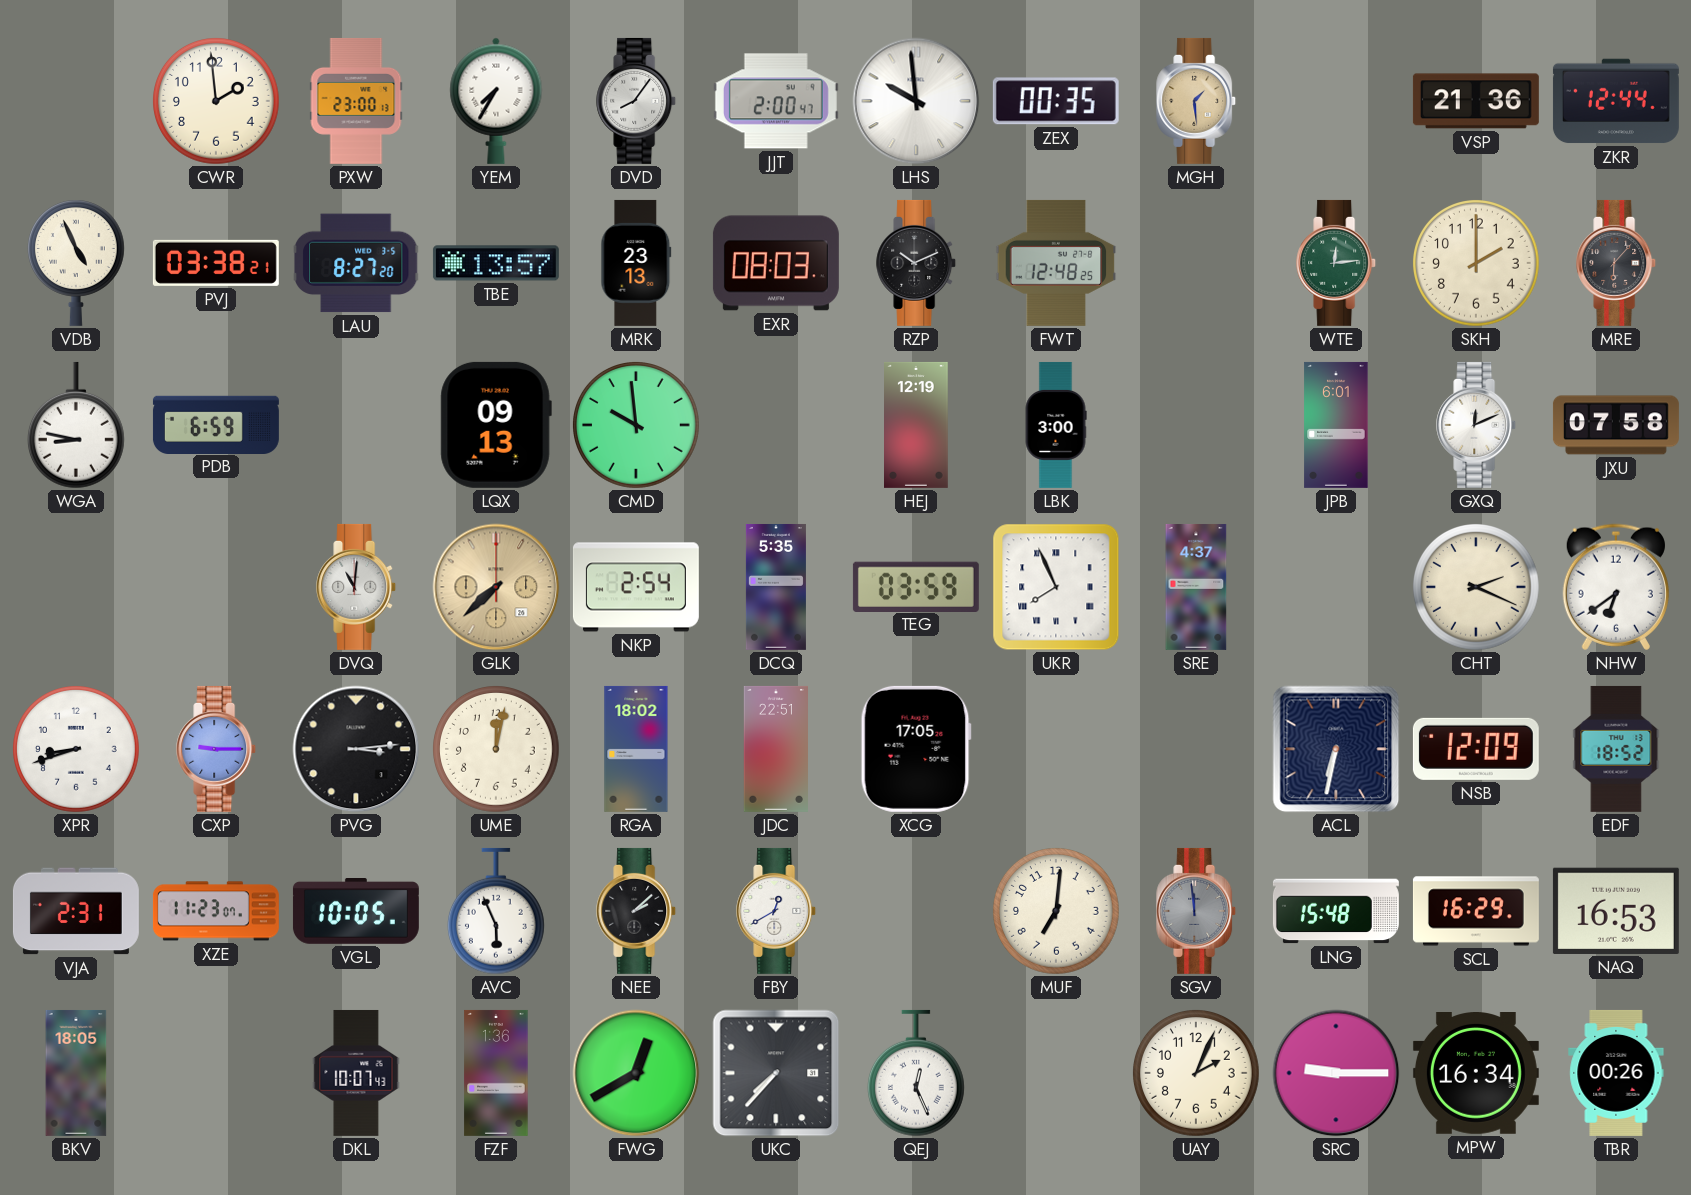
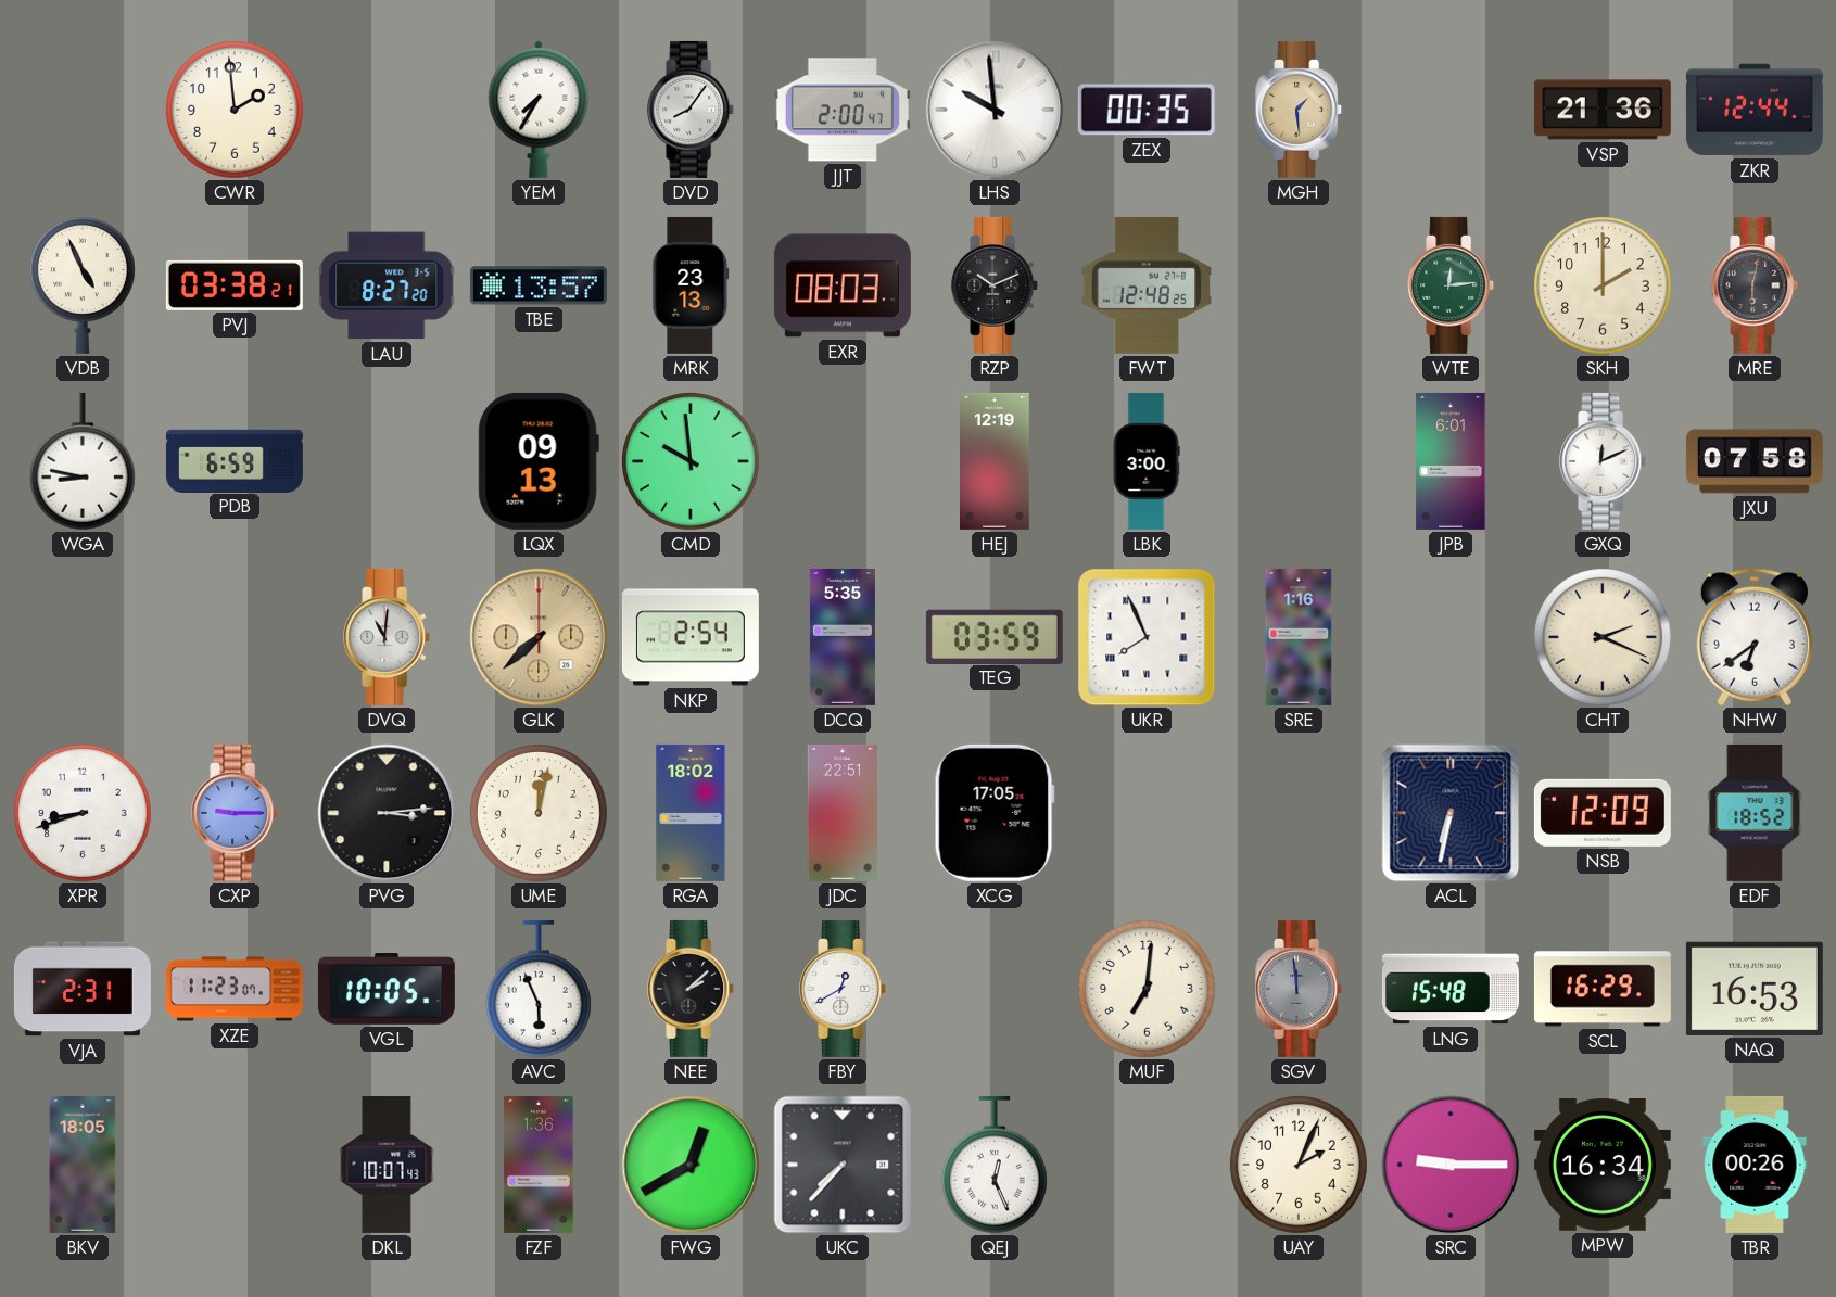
PXW: 23:00 -> none (356, 101)
MRE: 6:07 -> 6:02 (1756, 285)
SRE: 4:37 -> 1:16 (1299, 637)
